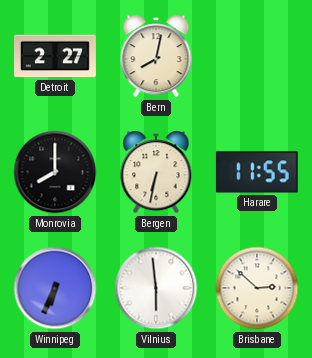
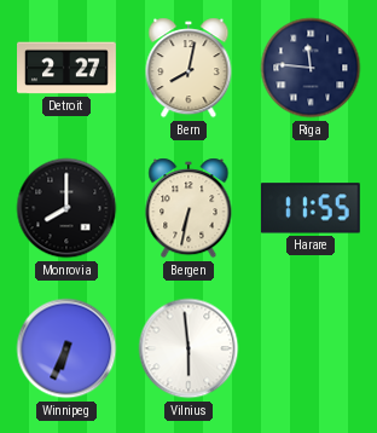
Riga: none -> 11:46 (311, 68)
Brisbane: 2:52 -> none (257, 288)
